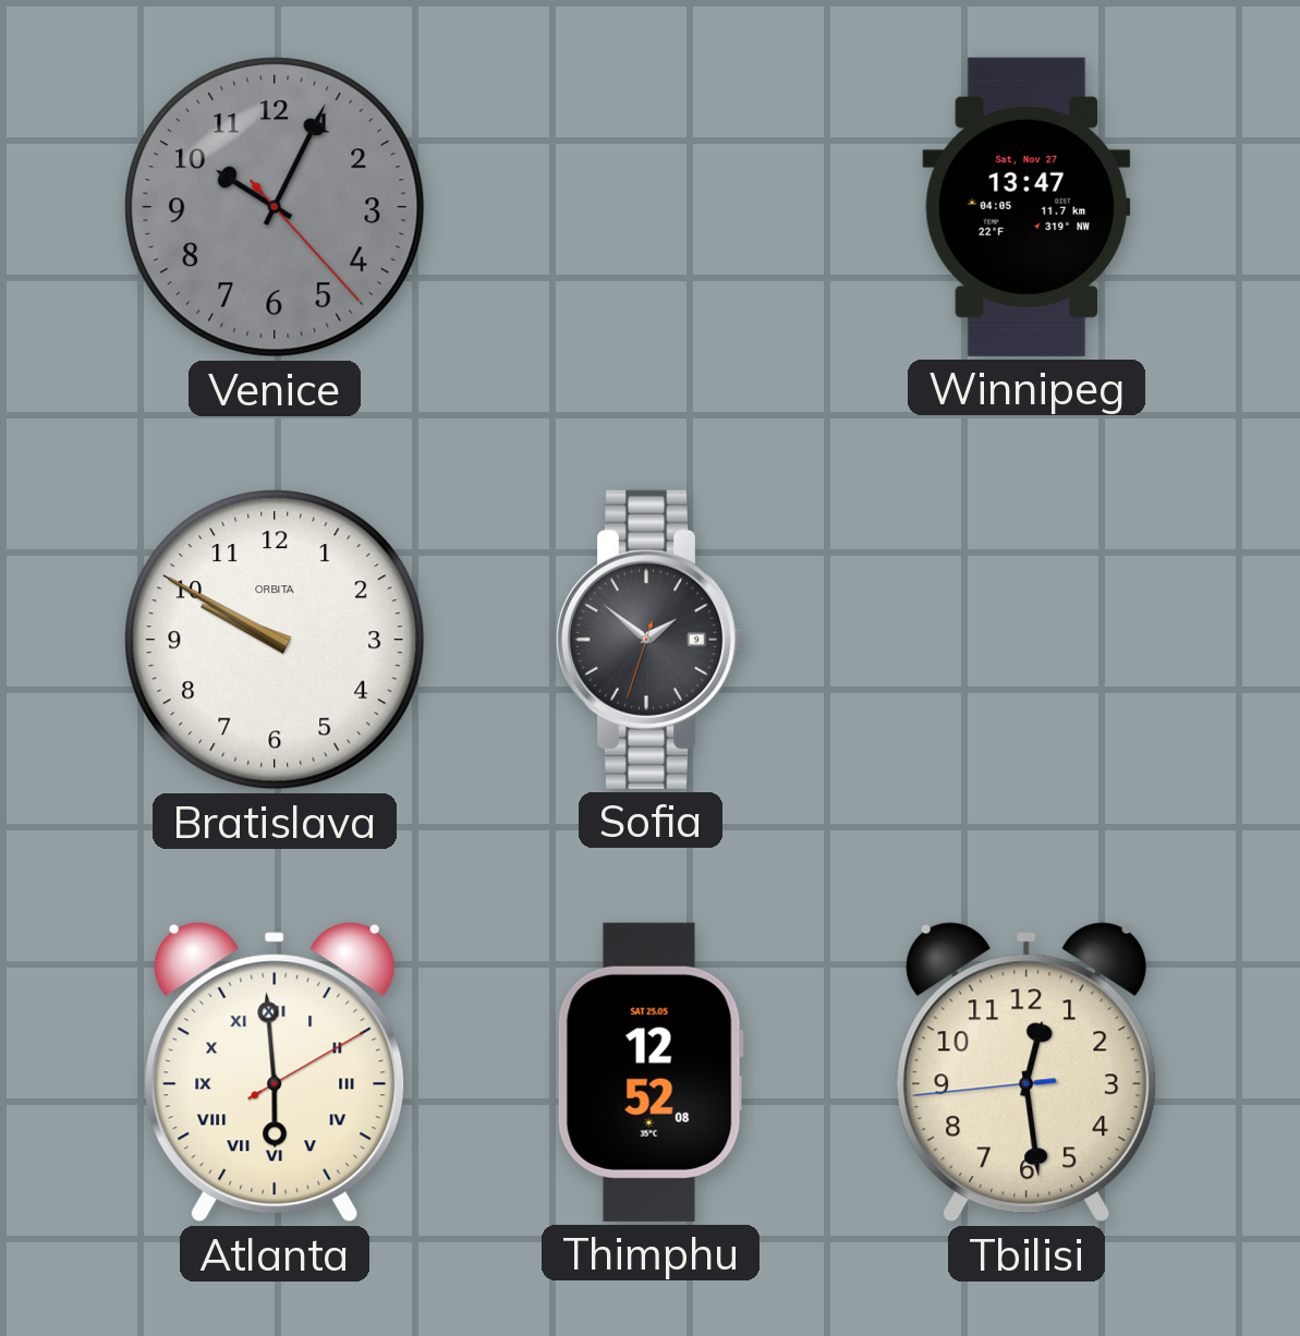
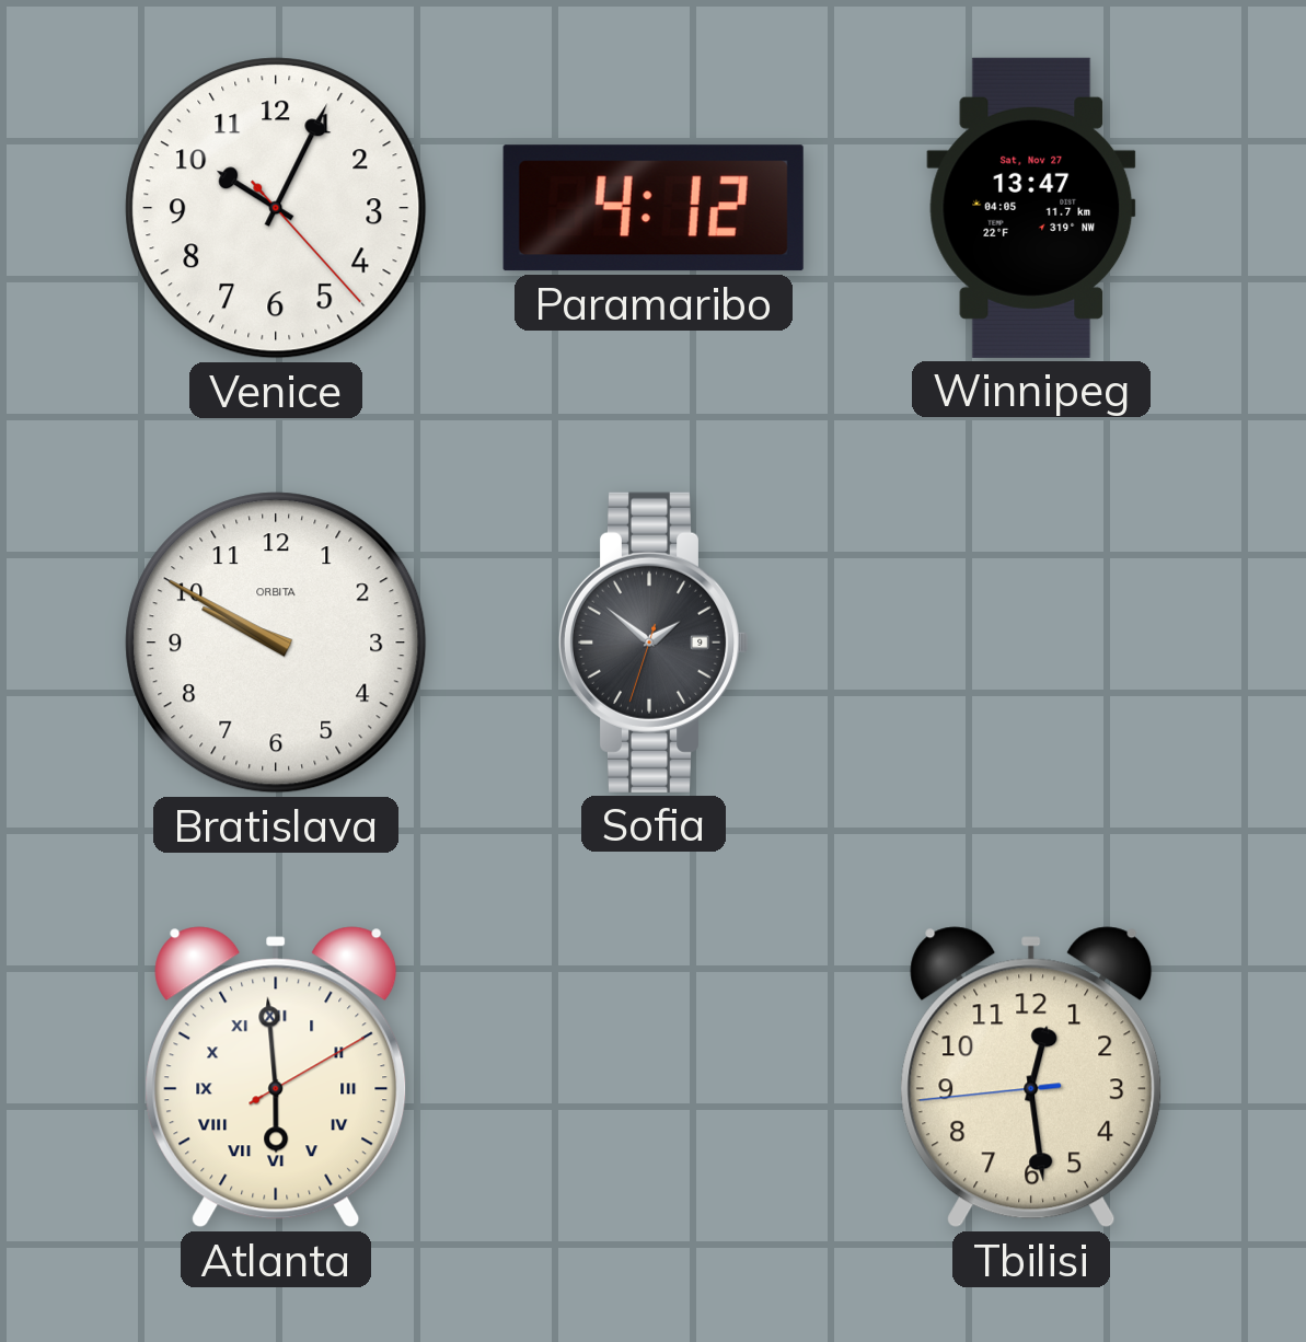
Venice dial: grey -> white (276, 208)
Paramaribo: none -> 4:12 (654, 208)
Thimphu: 12:52 -> none (651, 1072)
